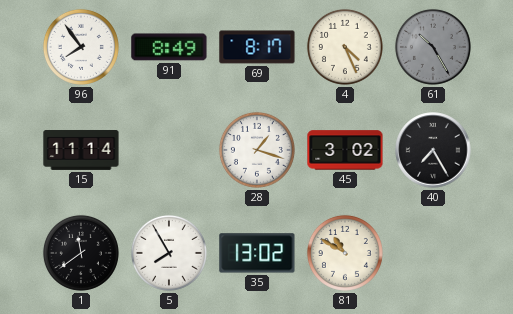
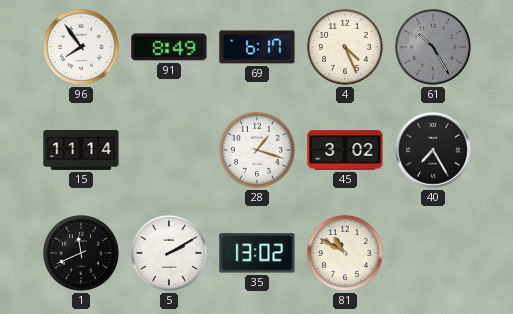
69: 8:17 -> 6:17 (257, 47)
1: 11:39 -> 11:41 (81, 253)
5: 7:55 -> 2:10 (169, 253)
